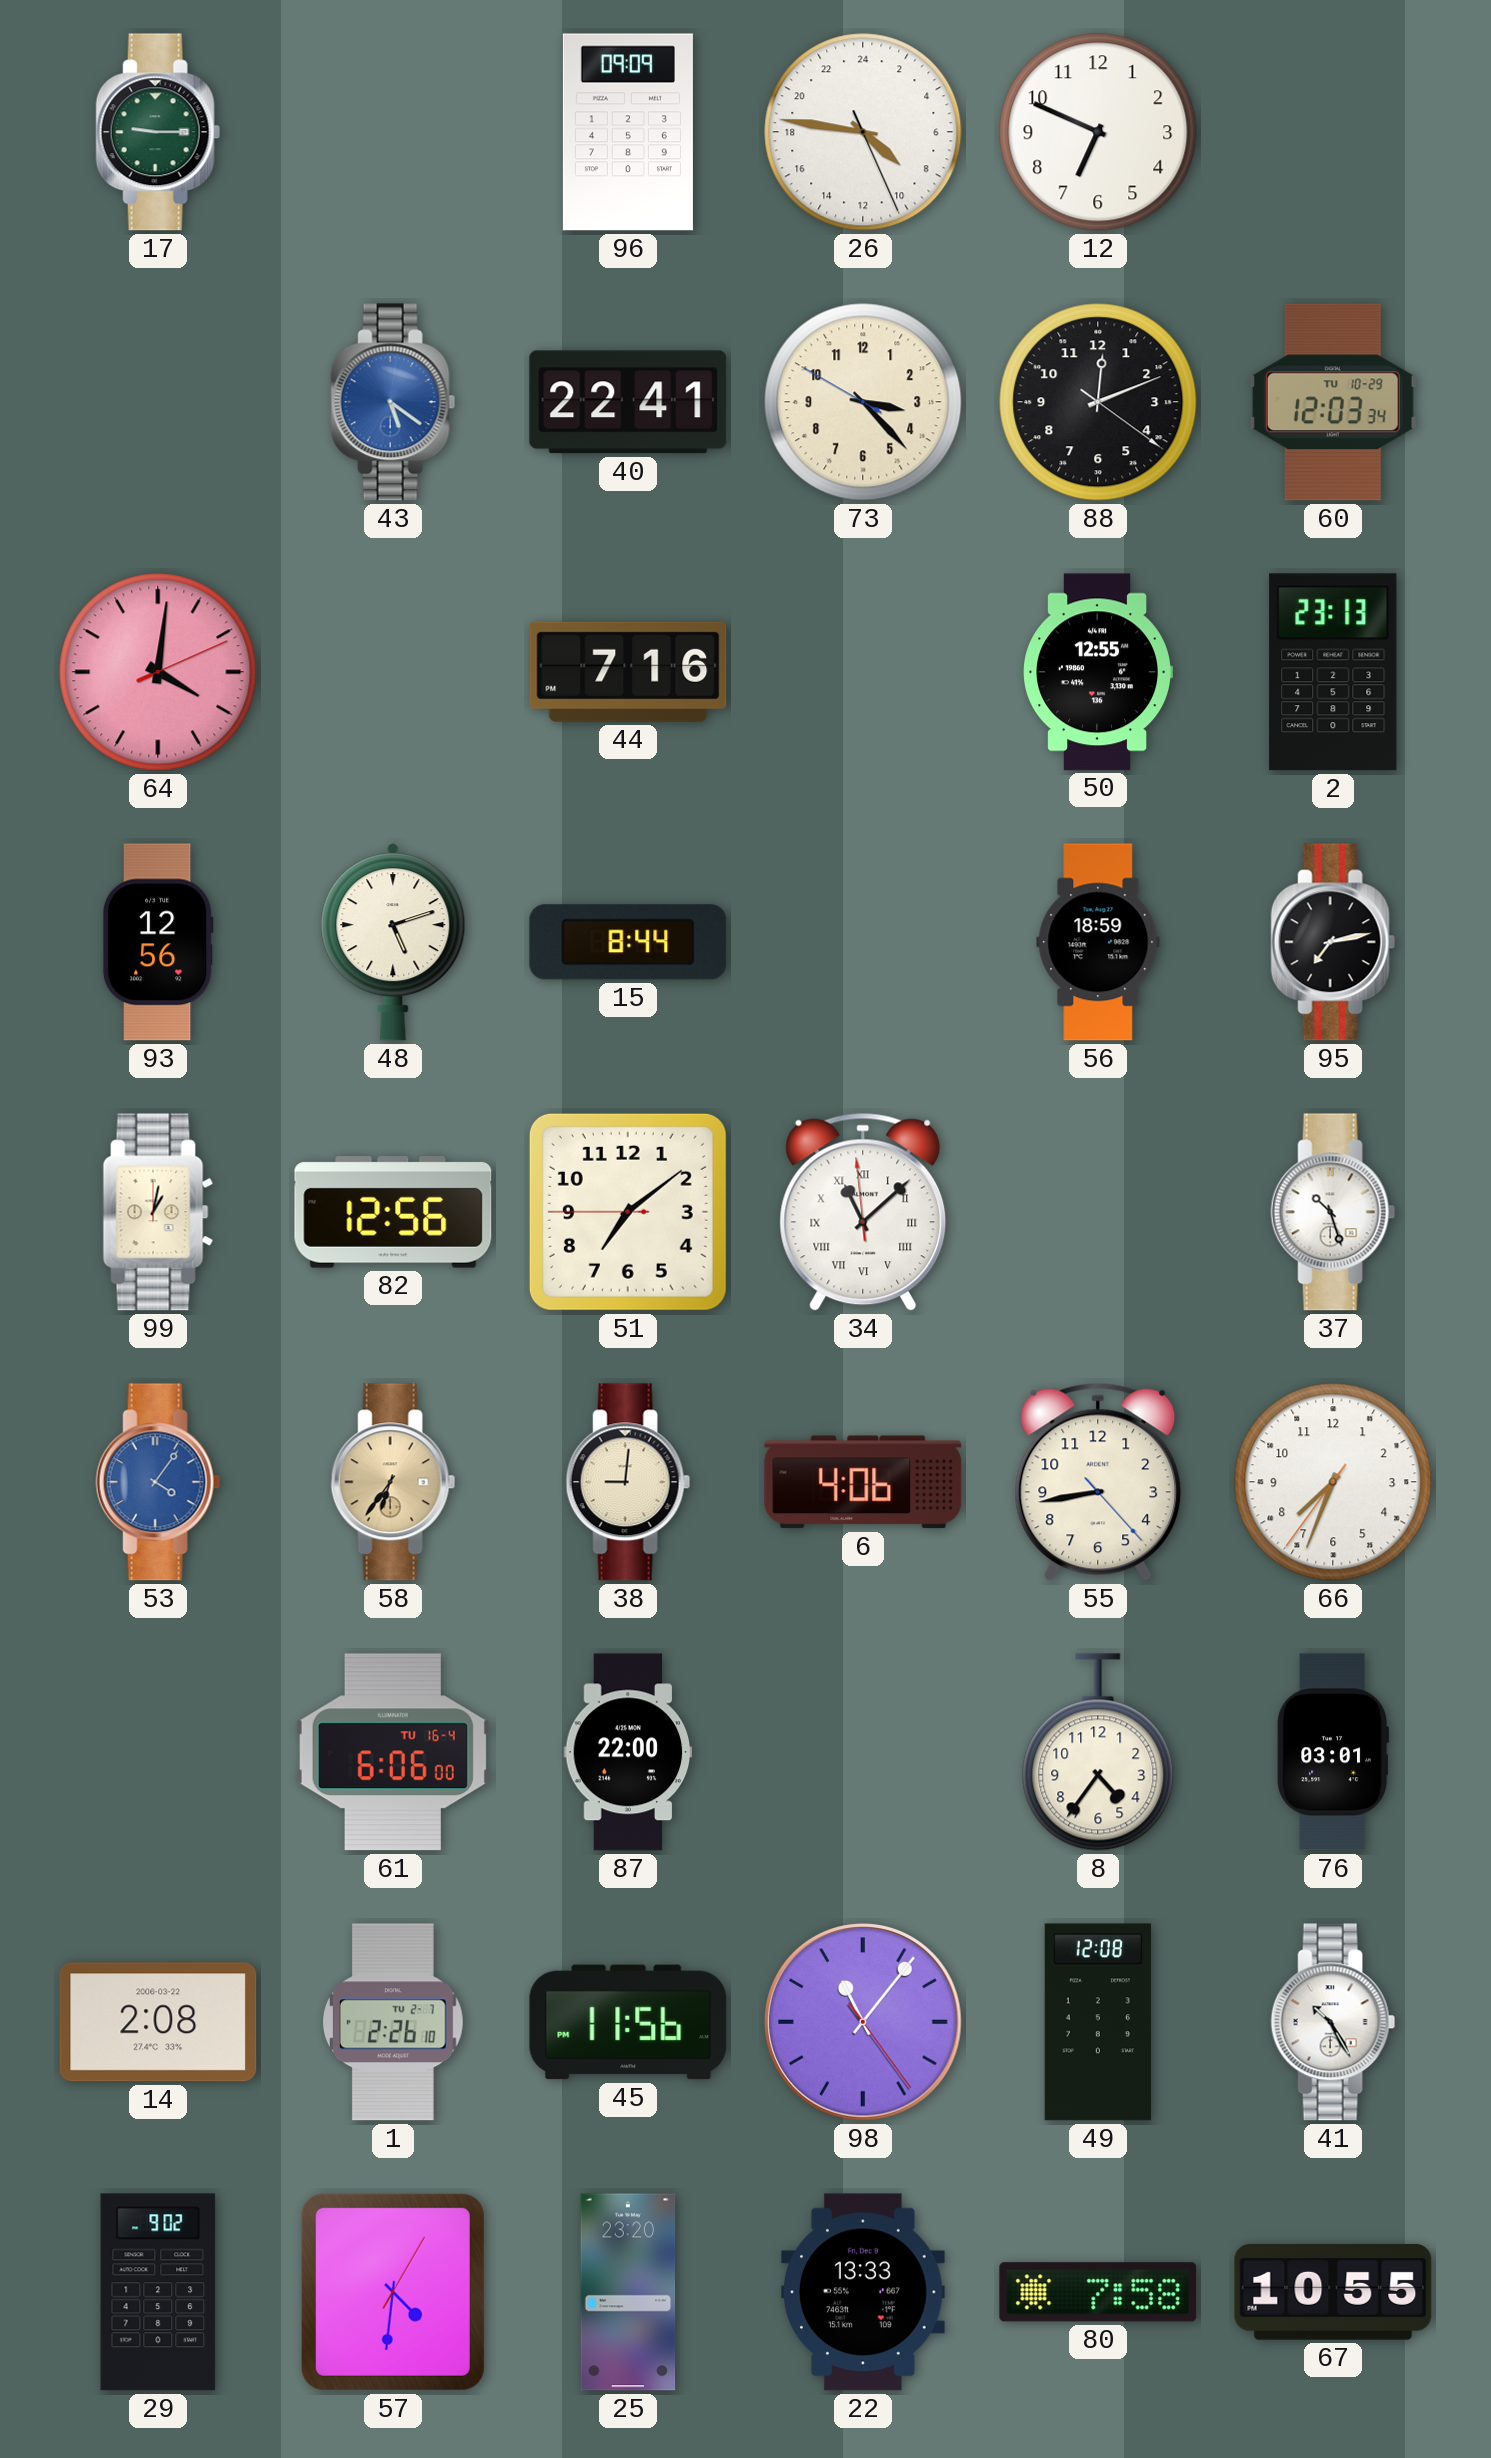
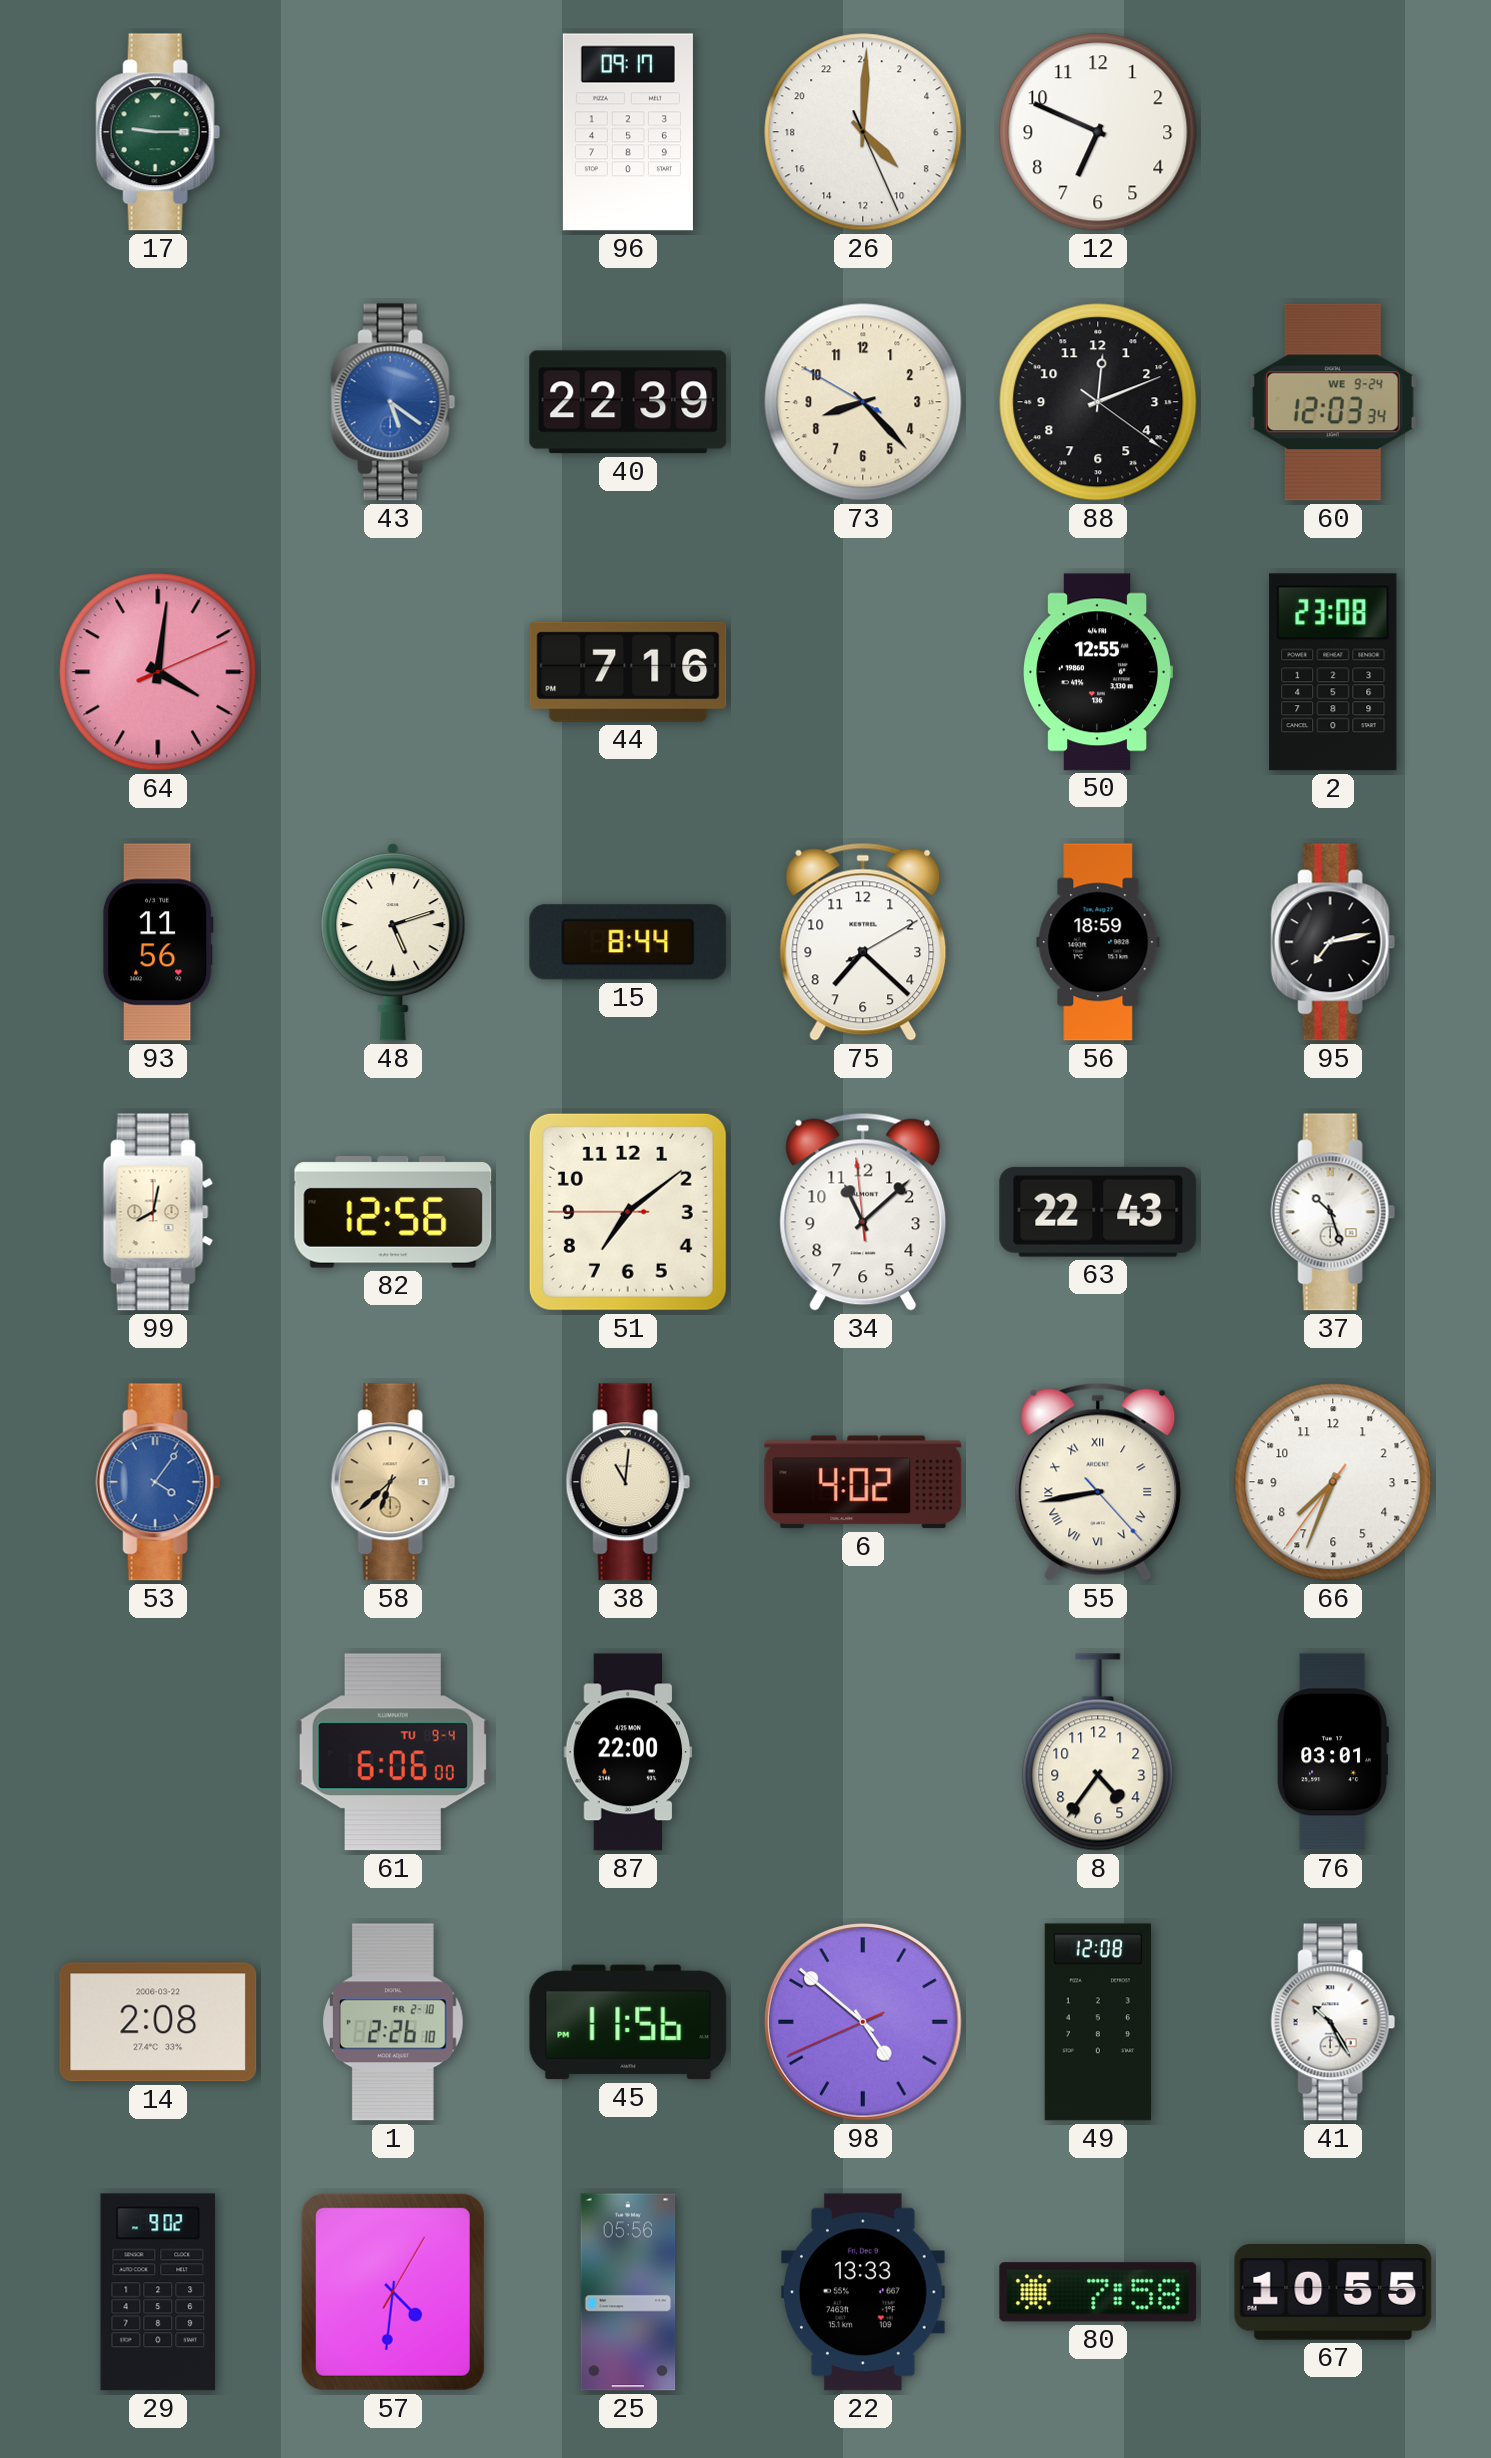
96: 09:09 -> 09:17 (628, 132)
26: 8:46 -> 9:00 (863, 132)
40: 22:41 -> 22:39 (628, 402)
73: 3:22 -> 8:22 (863, 402)
60 date: TU 10-29 -> WE 9-24 (1333, 402)
2: 23:13 -> 23:08 (1333, 672)
93: 12:56 -> 11:56 (158, 942)
75: none -> 7:22 (863, 942)
99: 1:02 -> 8:02 (158, 1212)
34 numerals: Roman -> Arabic (863, 1212)
63: none -> 22:43 (1098, 1212)
58: 6:36 -> 6:38 (393, 1482)
38: 9:01 -> 11:01 (628, 1482)
6: 4:06 -> 4:02 (863, 1482)
55 numerals: Arabic -> Roman (1098, 1482)
61 date: TU 16-4 -> TU 9-4 (393, 1752)
1 date: TU 2-7 -> FR 2-10 (393, 2022)
98: 11:06 -> 4:51 (863, 2022)
25: 23:20 -> 05:56 (628, 2292)
